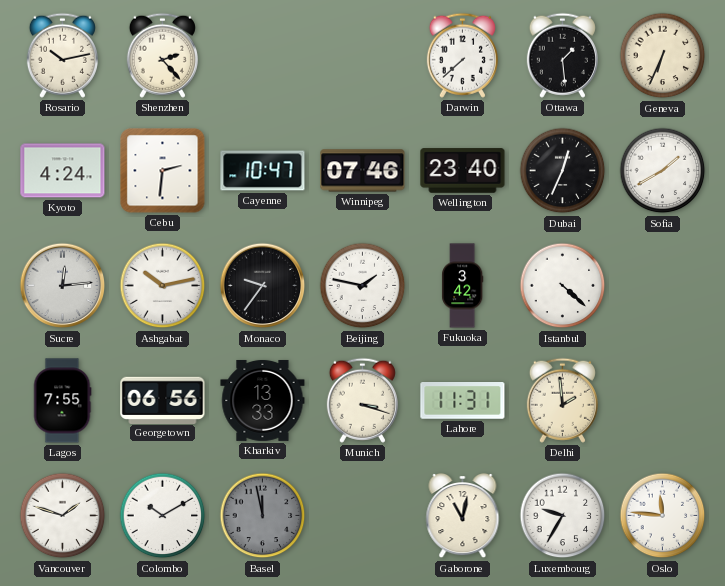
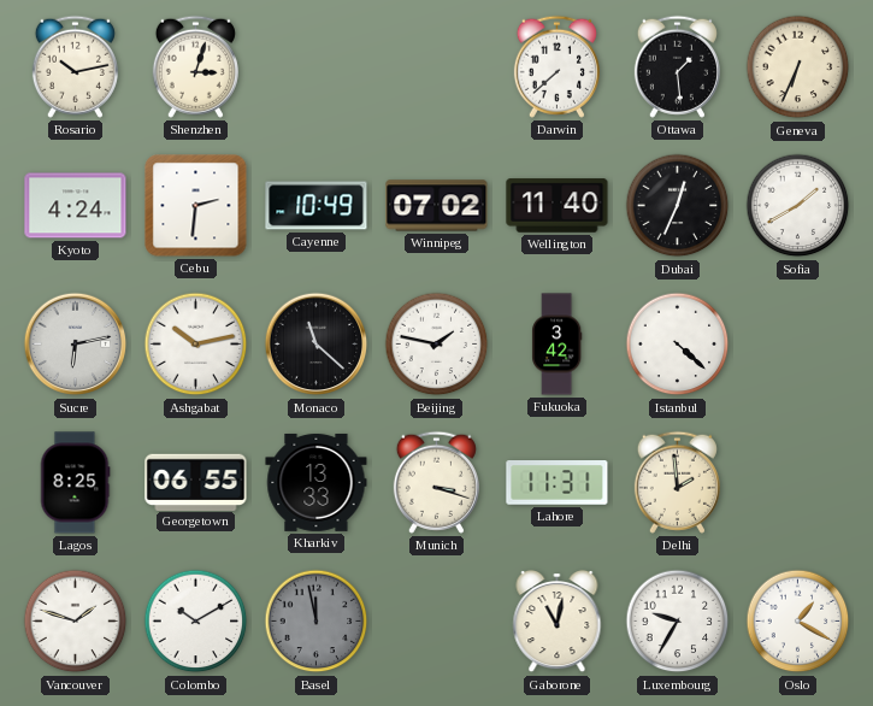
Shenzhen: 2:23 -> 3:03 (195, 66)
Cayenne: 10:47 -> 10:49 (317, 206)
Winnipeg: 07:46 -> 07:02 (437, 206)
Wellington: 23:40 -> 11:40 (558, 206)
Sucre: 12:14 -> 6:13 (76, 345)
Monaco: 9:36 -> 11:22 (317, 345)
Lagos: 7:55 -> 8:25 (75, 483)
Georgetown: 06:56 -> 06:55 (196, 482)
Oslo: 11:46 -> 1:20 (798, 622)
